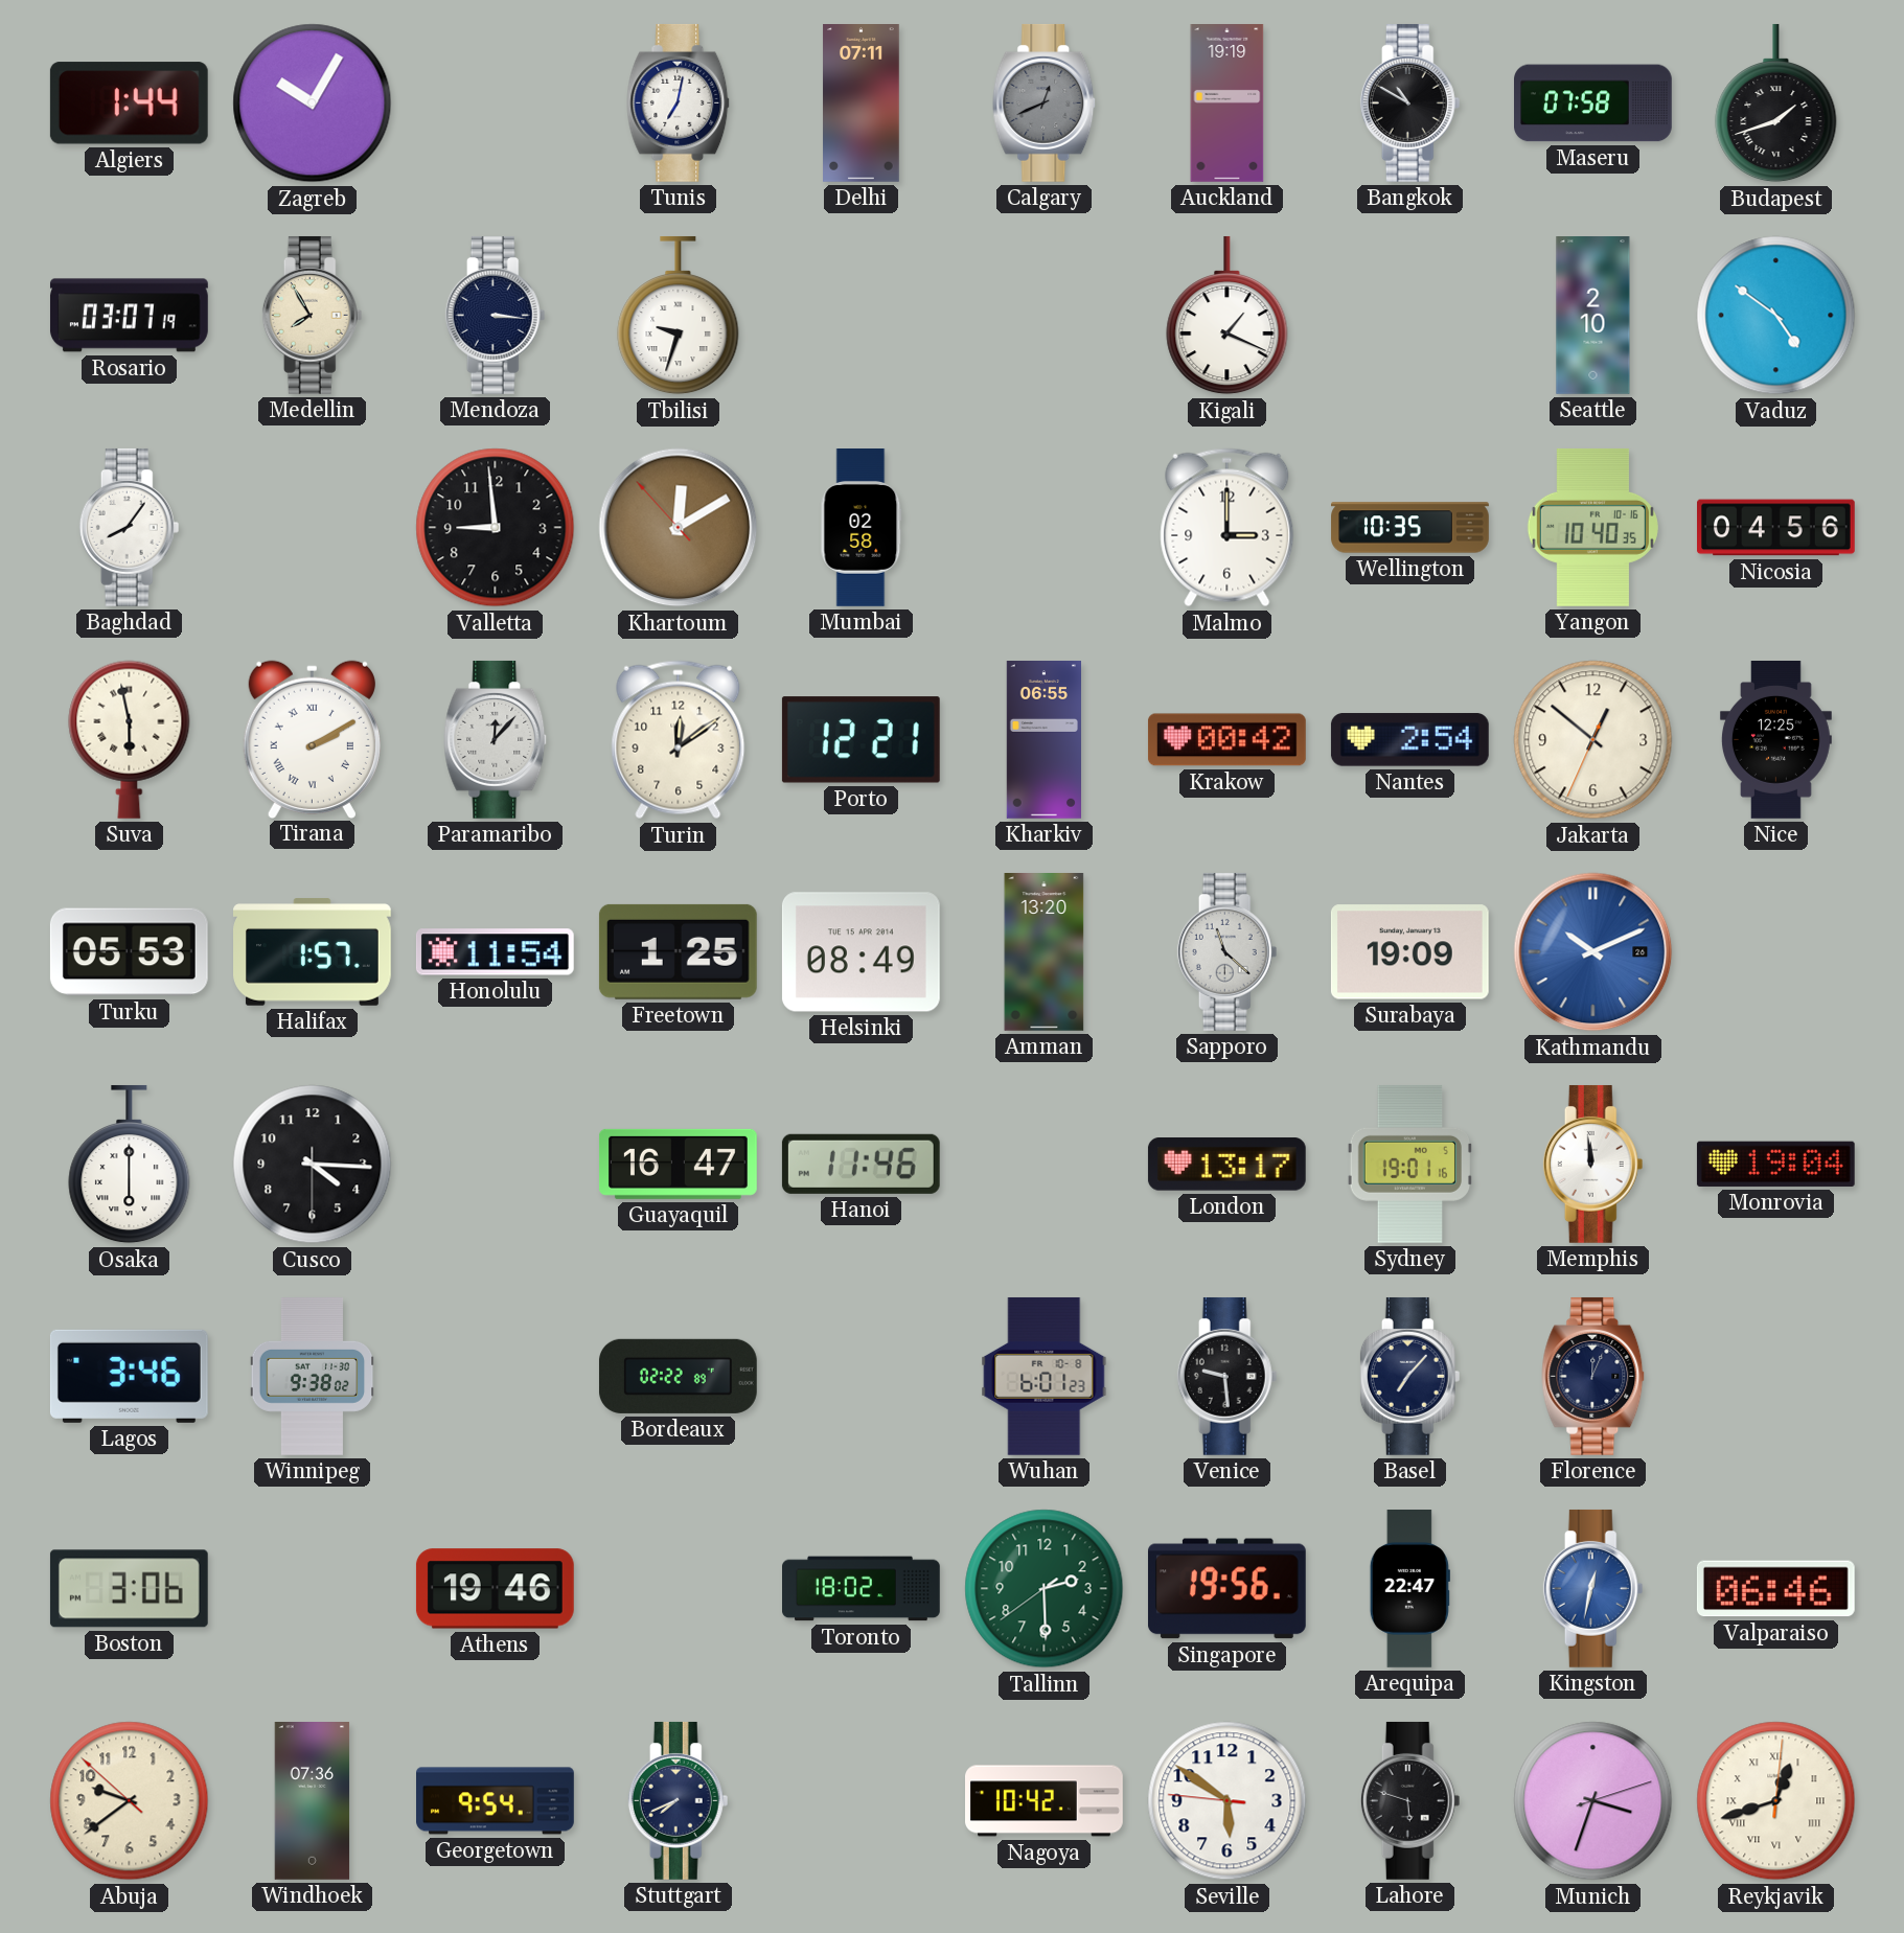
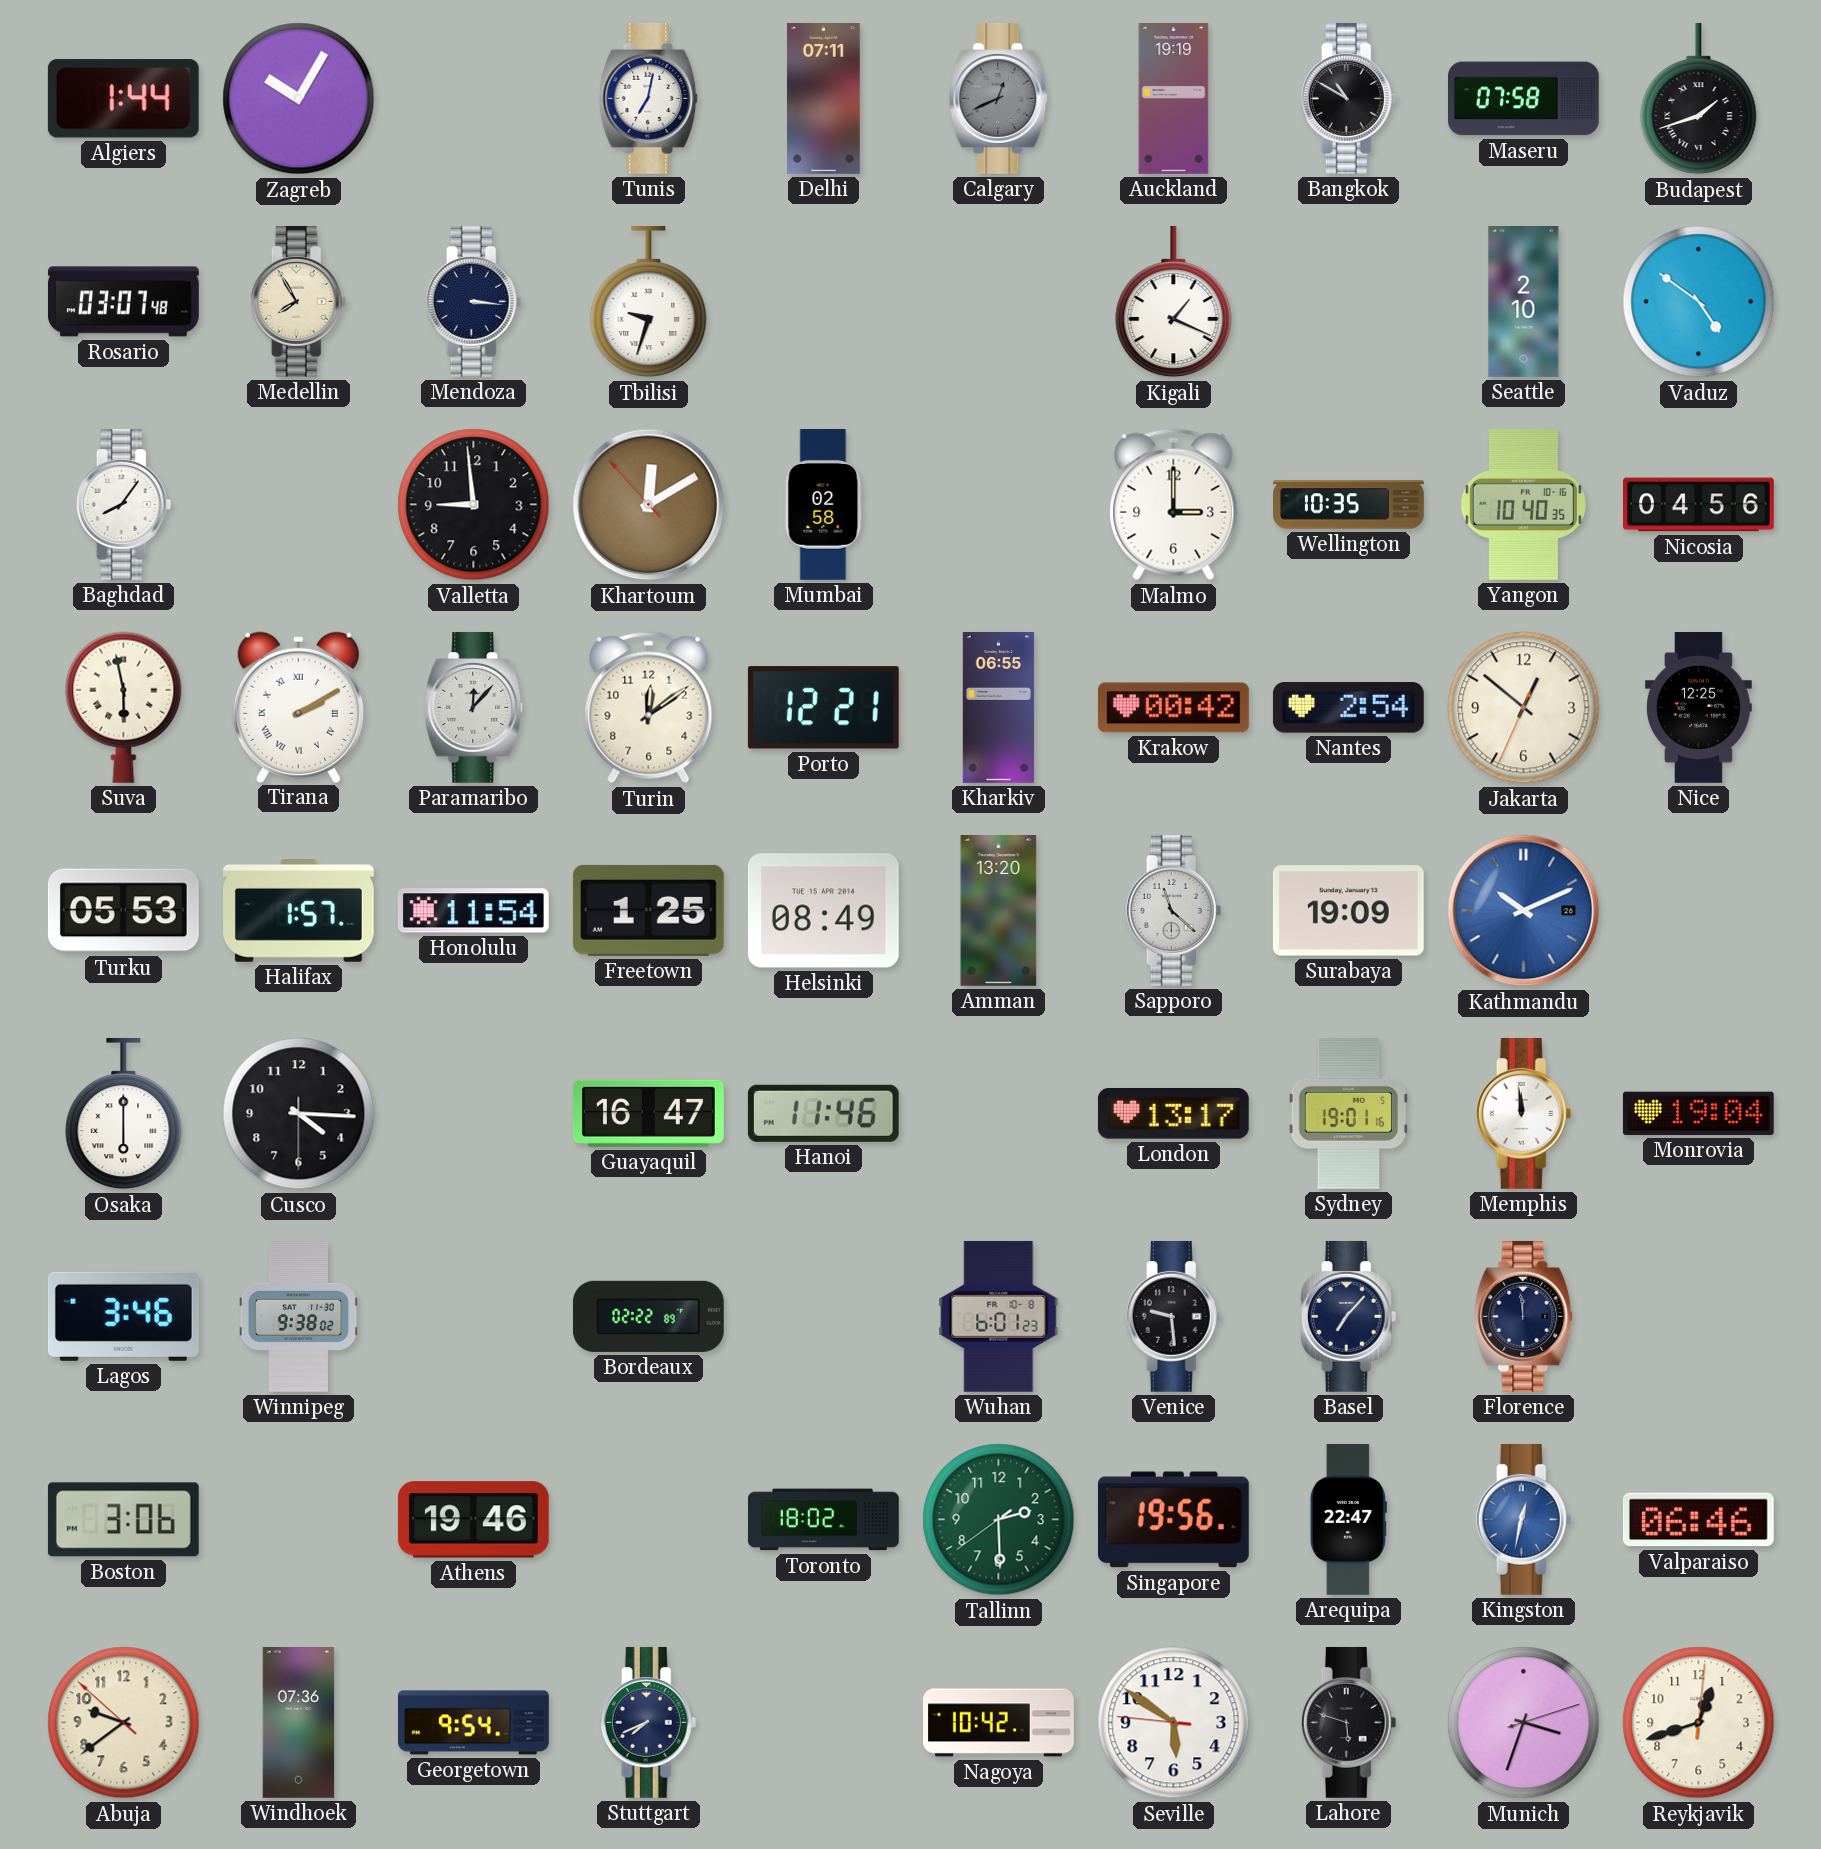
Rosario: 03:07:19 -> 03:07:48 (123, 302)
Florence: 12:04 -> 11:59 (1524, 1316)
Reykjavik numerals: Roman -> Arabic (1699, 1723)
